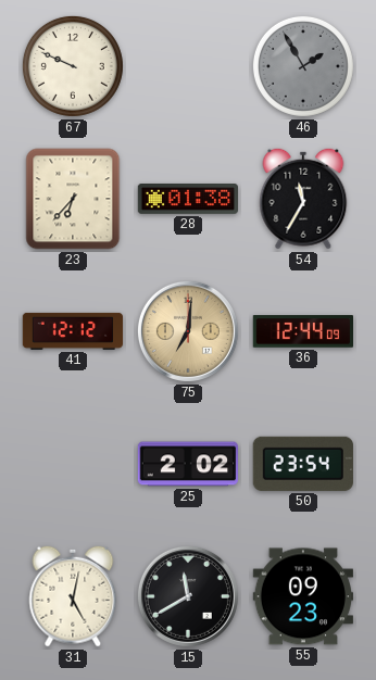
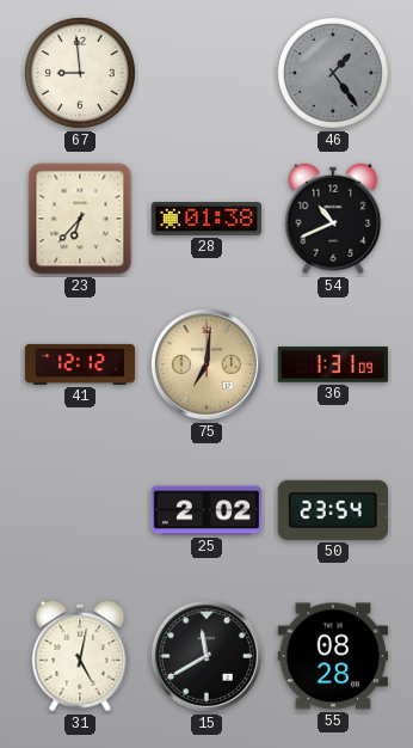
67: 9:49 -> 8:59 (80, 73)
46: 1:55 -> 1:24 (333, 73)
54: 11:35 -> 10:41 (333, 219)
36: 12:44 -> 1:31 (332, 364)
55: 09:23 -> 08:28 (332, 656)
